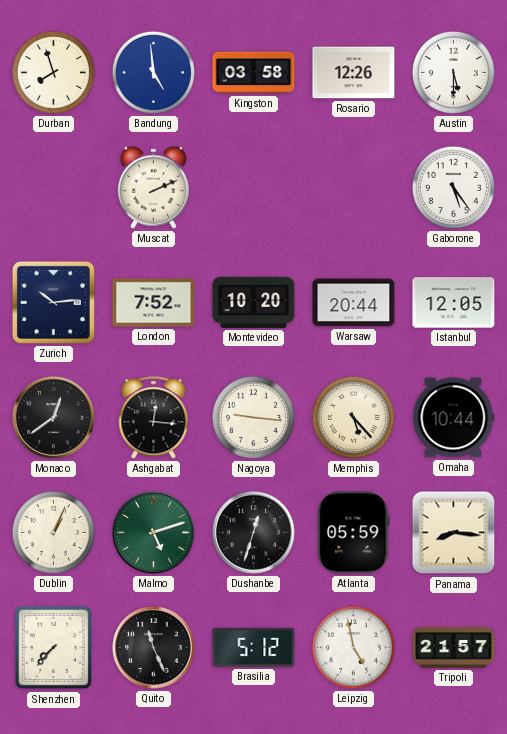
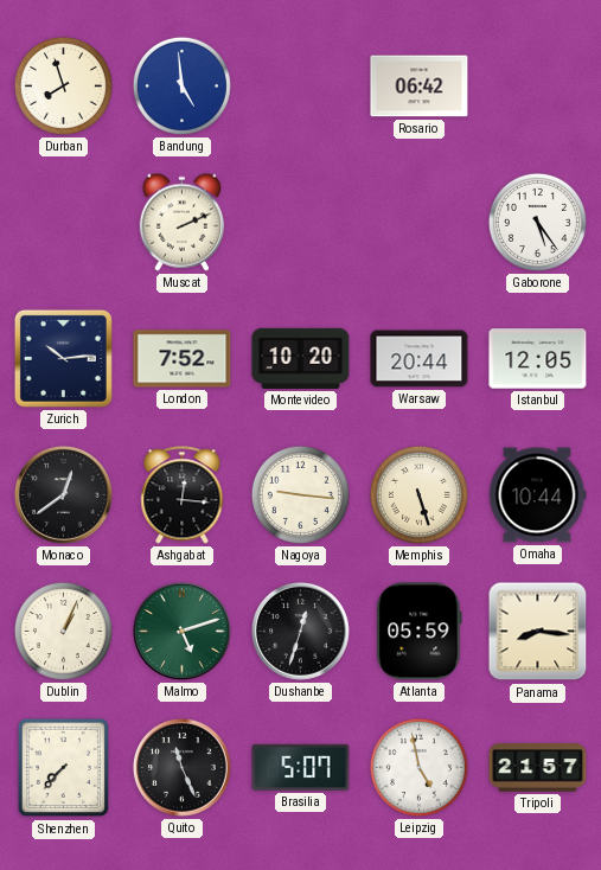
Kingston: 03:58 -> none (254, 73)
Rosario: 12:26 -> 06:42 (420, 87)
Austin: 5:30 -> none (453, 72)
Memphis: 5:23 -> 5:27 (418, 494)
Brasilia: 5:12 -> 5:07 (301, 767)
